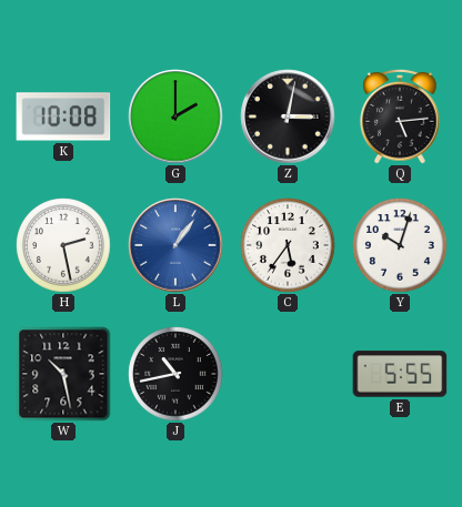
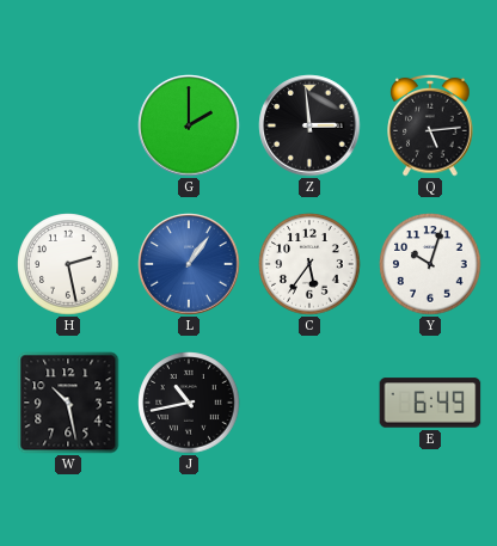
K: 10:08 -> none (63, 116)
Z: 3:02 -> 2:59 (309, 125)
E: 5:55 -> 6:49 (430, 403)
